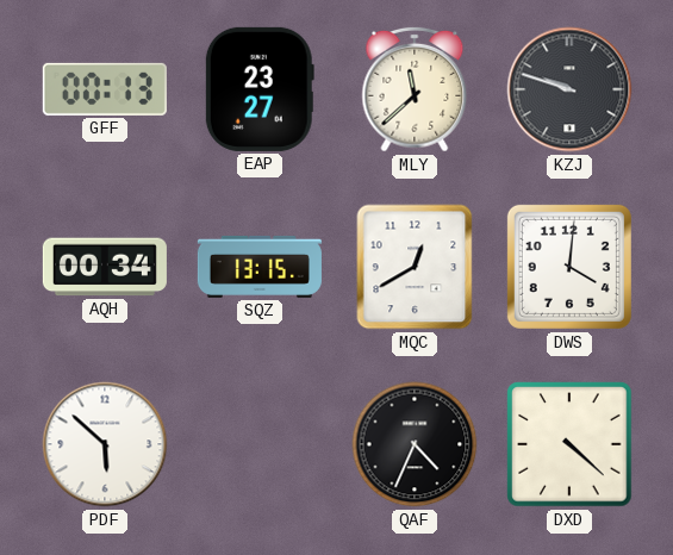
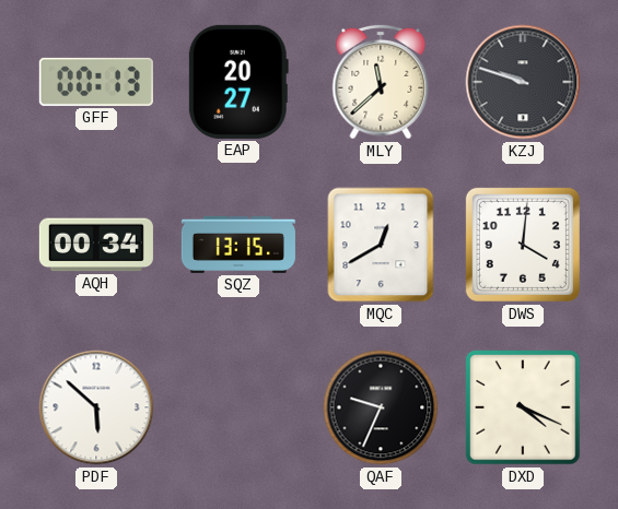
EAP: 23:27 -> 20:27 (238, 82)
QAF: 4:34 -> 9:34 (381, 407)
DXD: 4:22 -> 4:19 (523, 407)
